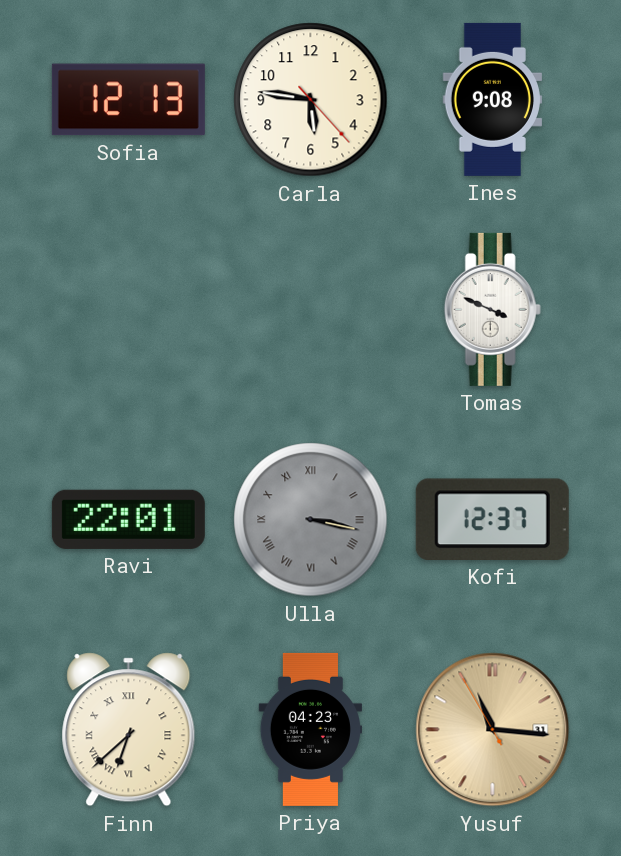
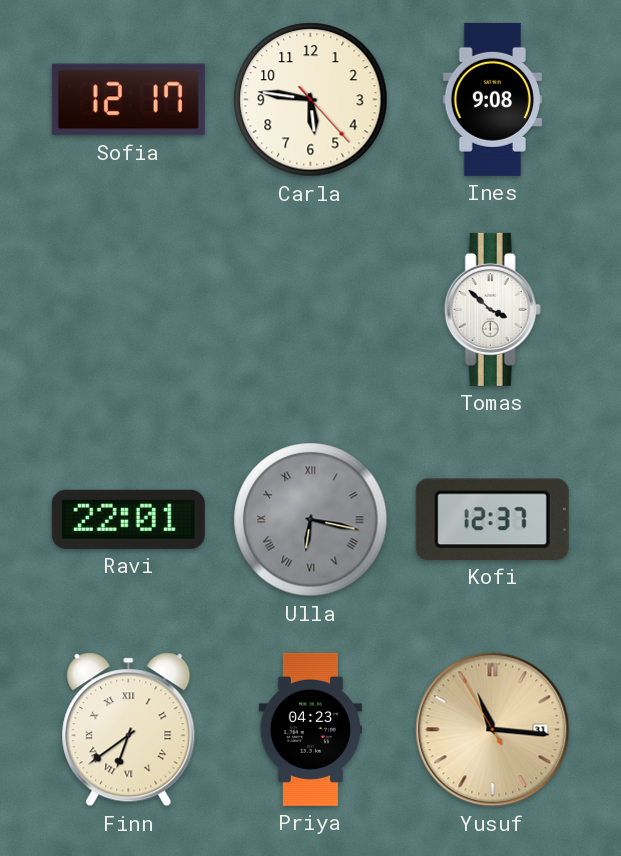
Sofia: 12:13 -> 12:17 (128, 100)
Tomas: 3:49 -> 3:52 (492, 309)
Ulla: 3:17 -> 6:17 (311, 520)
Finn: 6:38 -> 6:39 (129, 730)
